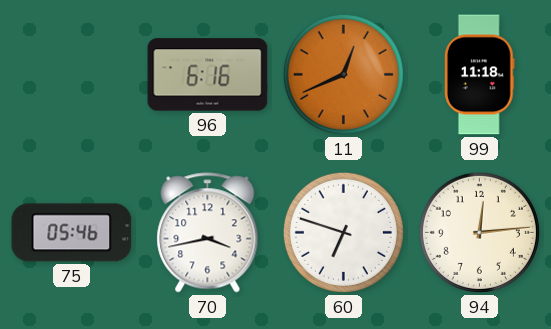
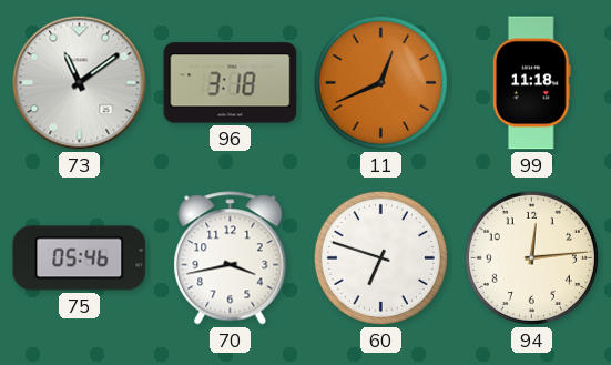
73: none -> 11:09 (80, 83)
96: 6:16 -> 3:18 (231, 83)
